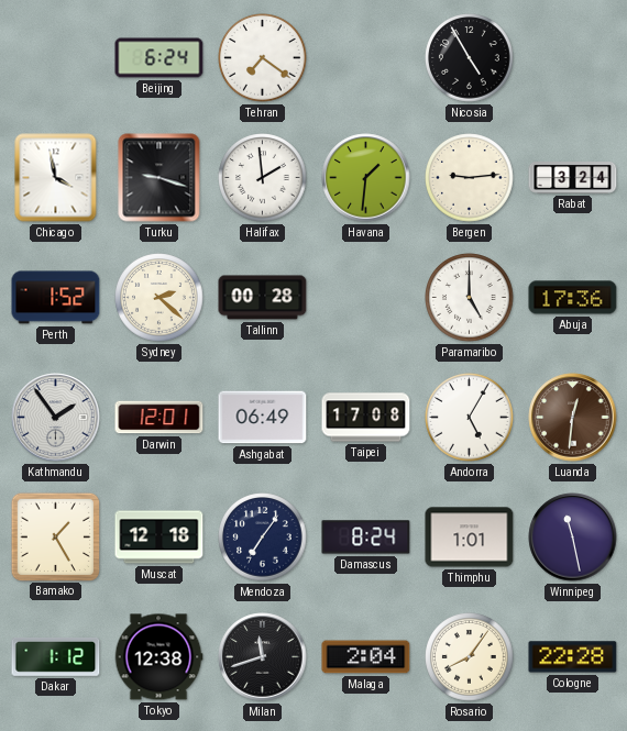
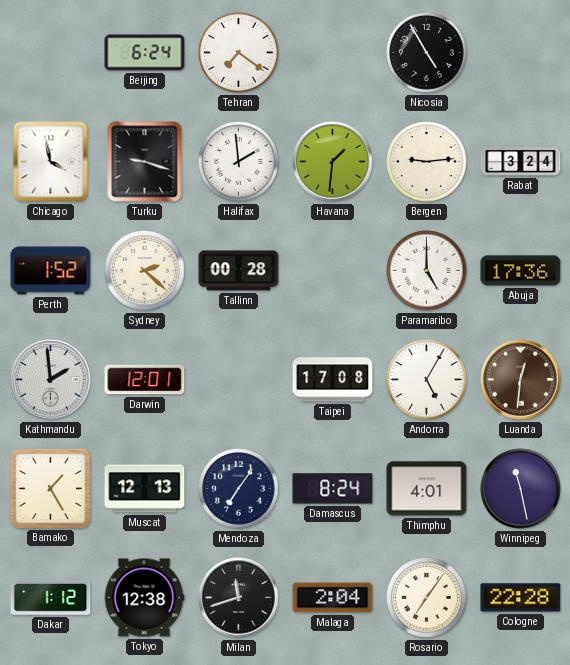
Kathmandu: 1:54 -> 1:59 (51, 380)
Ashgabat: 06:49 -> none (263, 418)
Muscat: 12:18 -> 12:13 (145, 489)
Thimphu: 1:01 -> 4:01 (427, 489)
Rosario: 8:06 -> 7:06 (427, 598)
